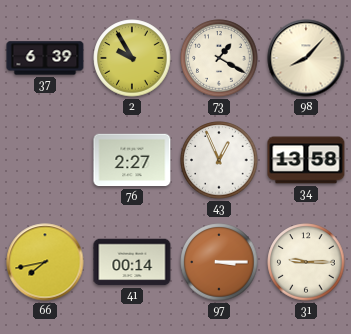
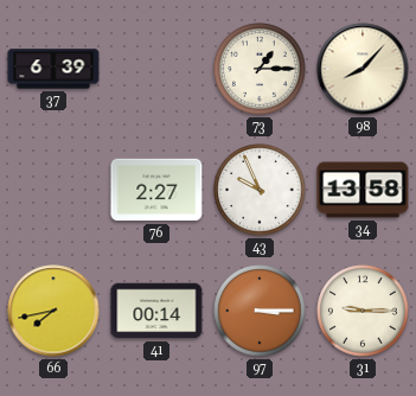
2: 9:55 -> none (132, 58)
73: 1:20 -> 1:15 (260, 69)
43: 12:56 -> 9:56 (260, 190)
